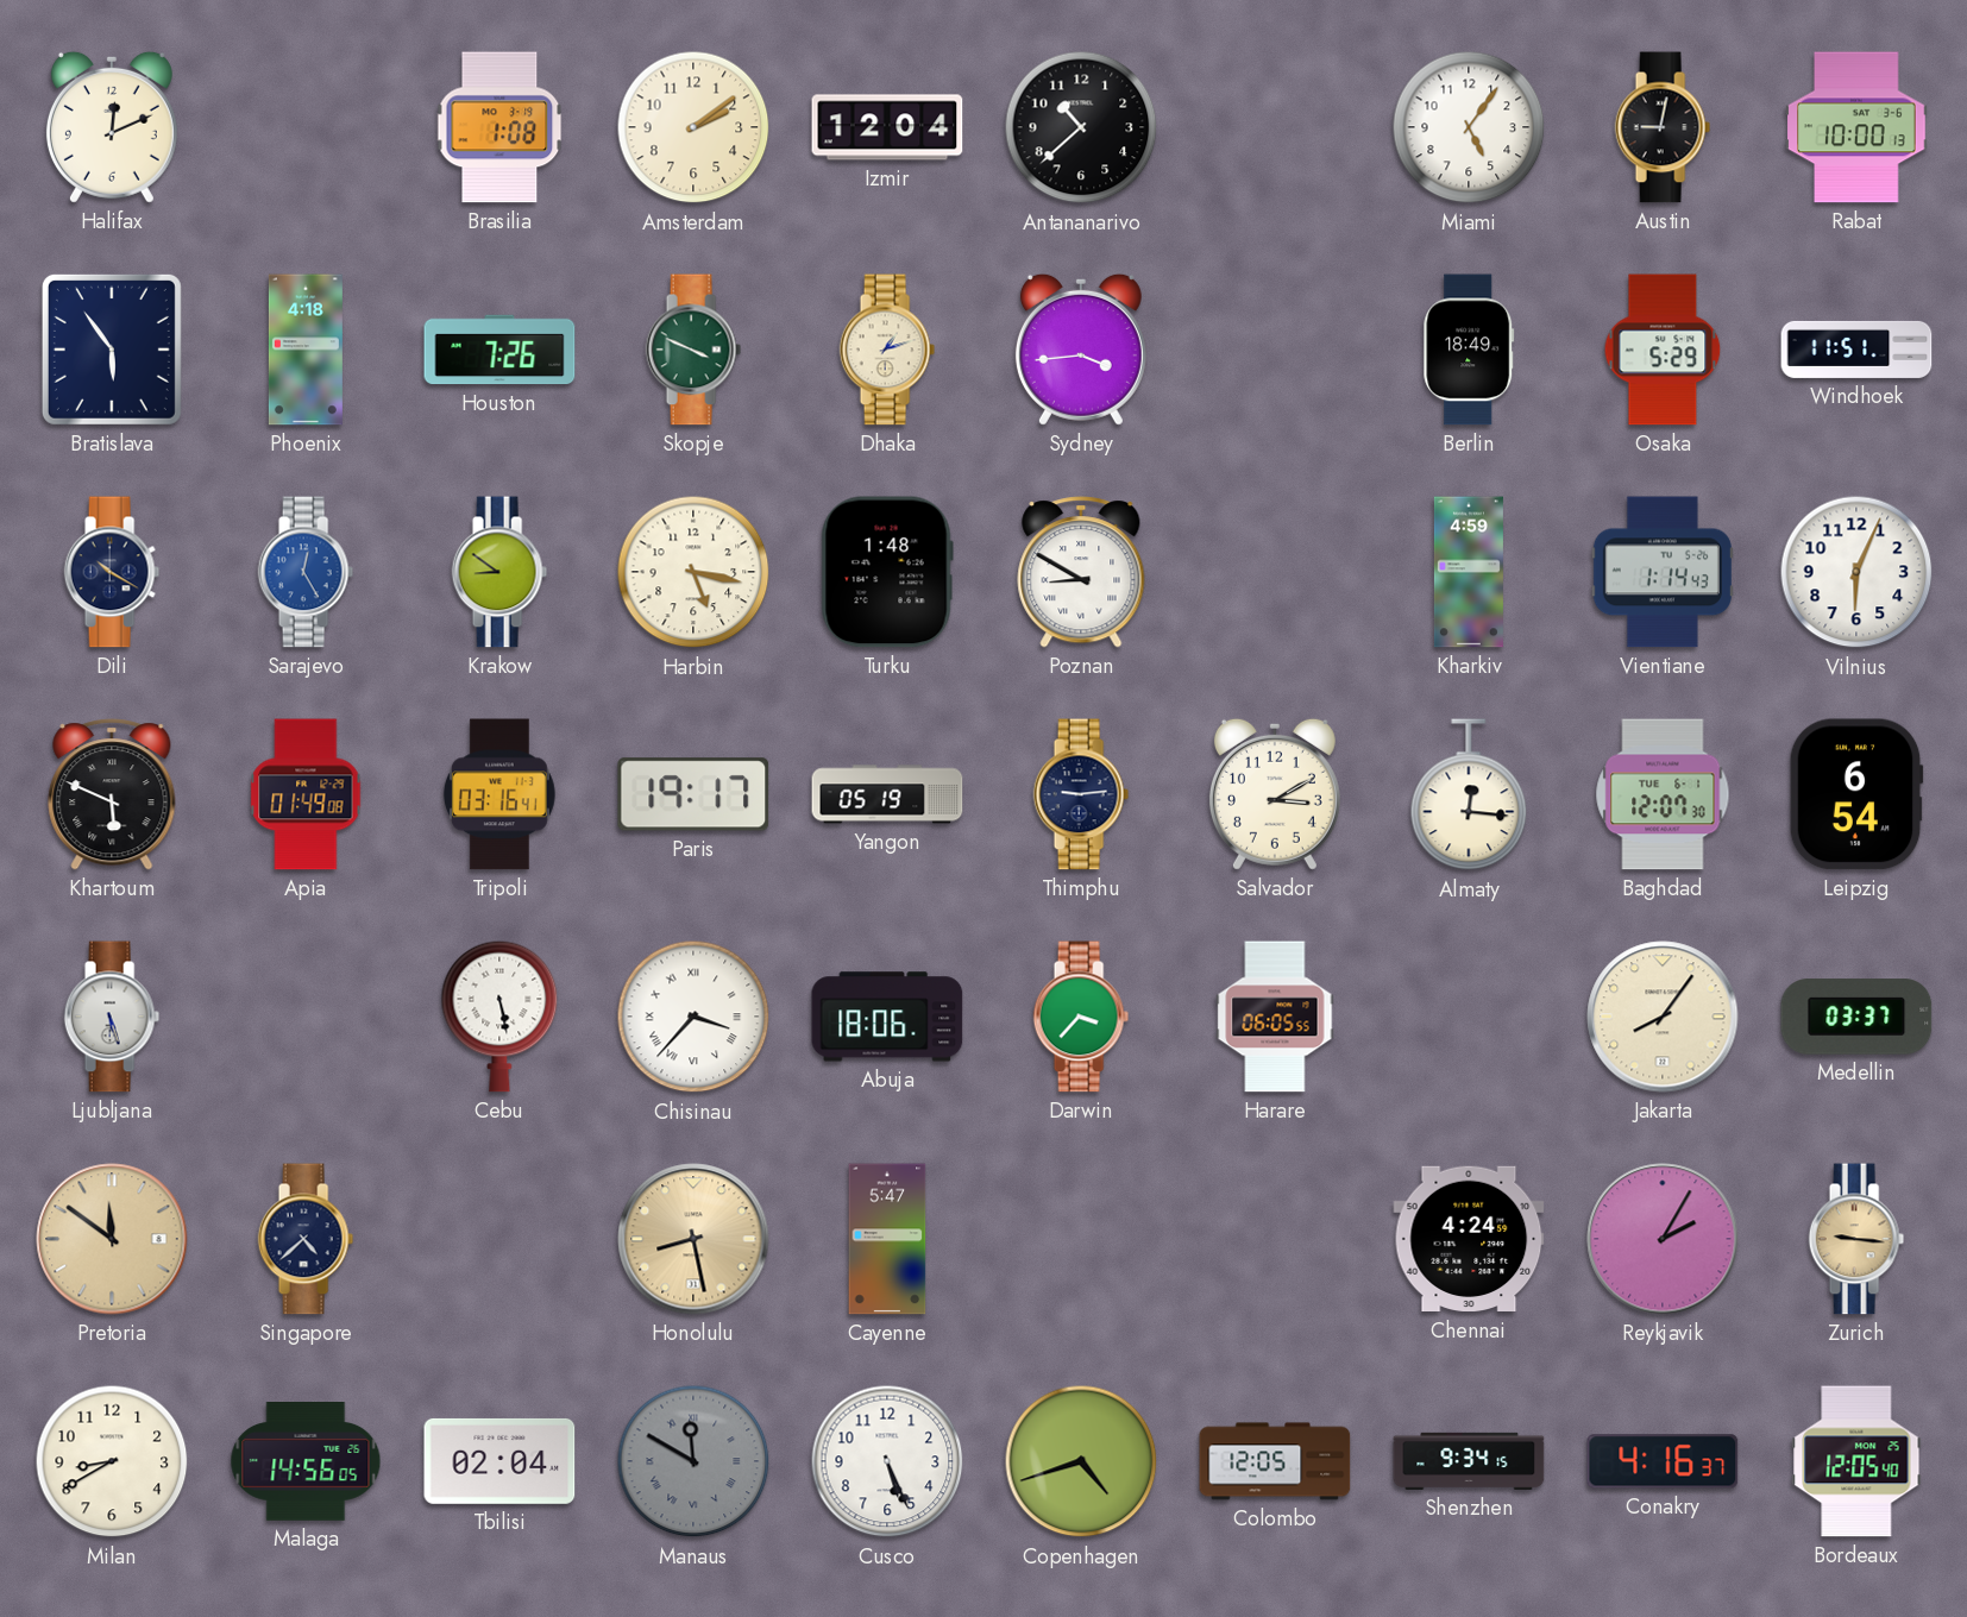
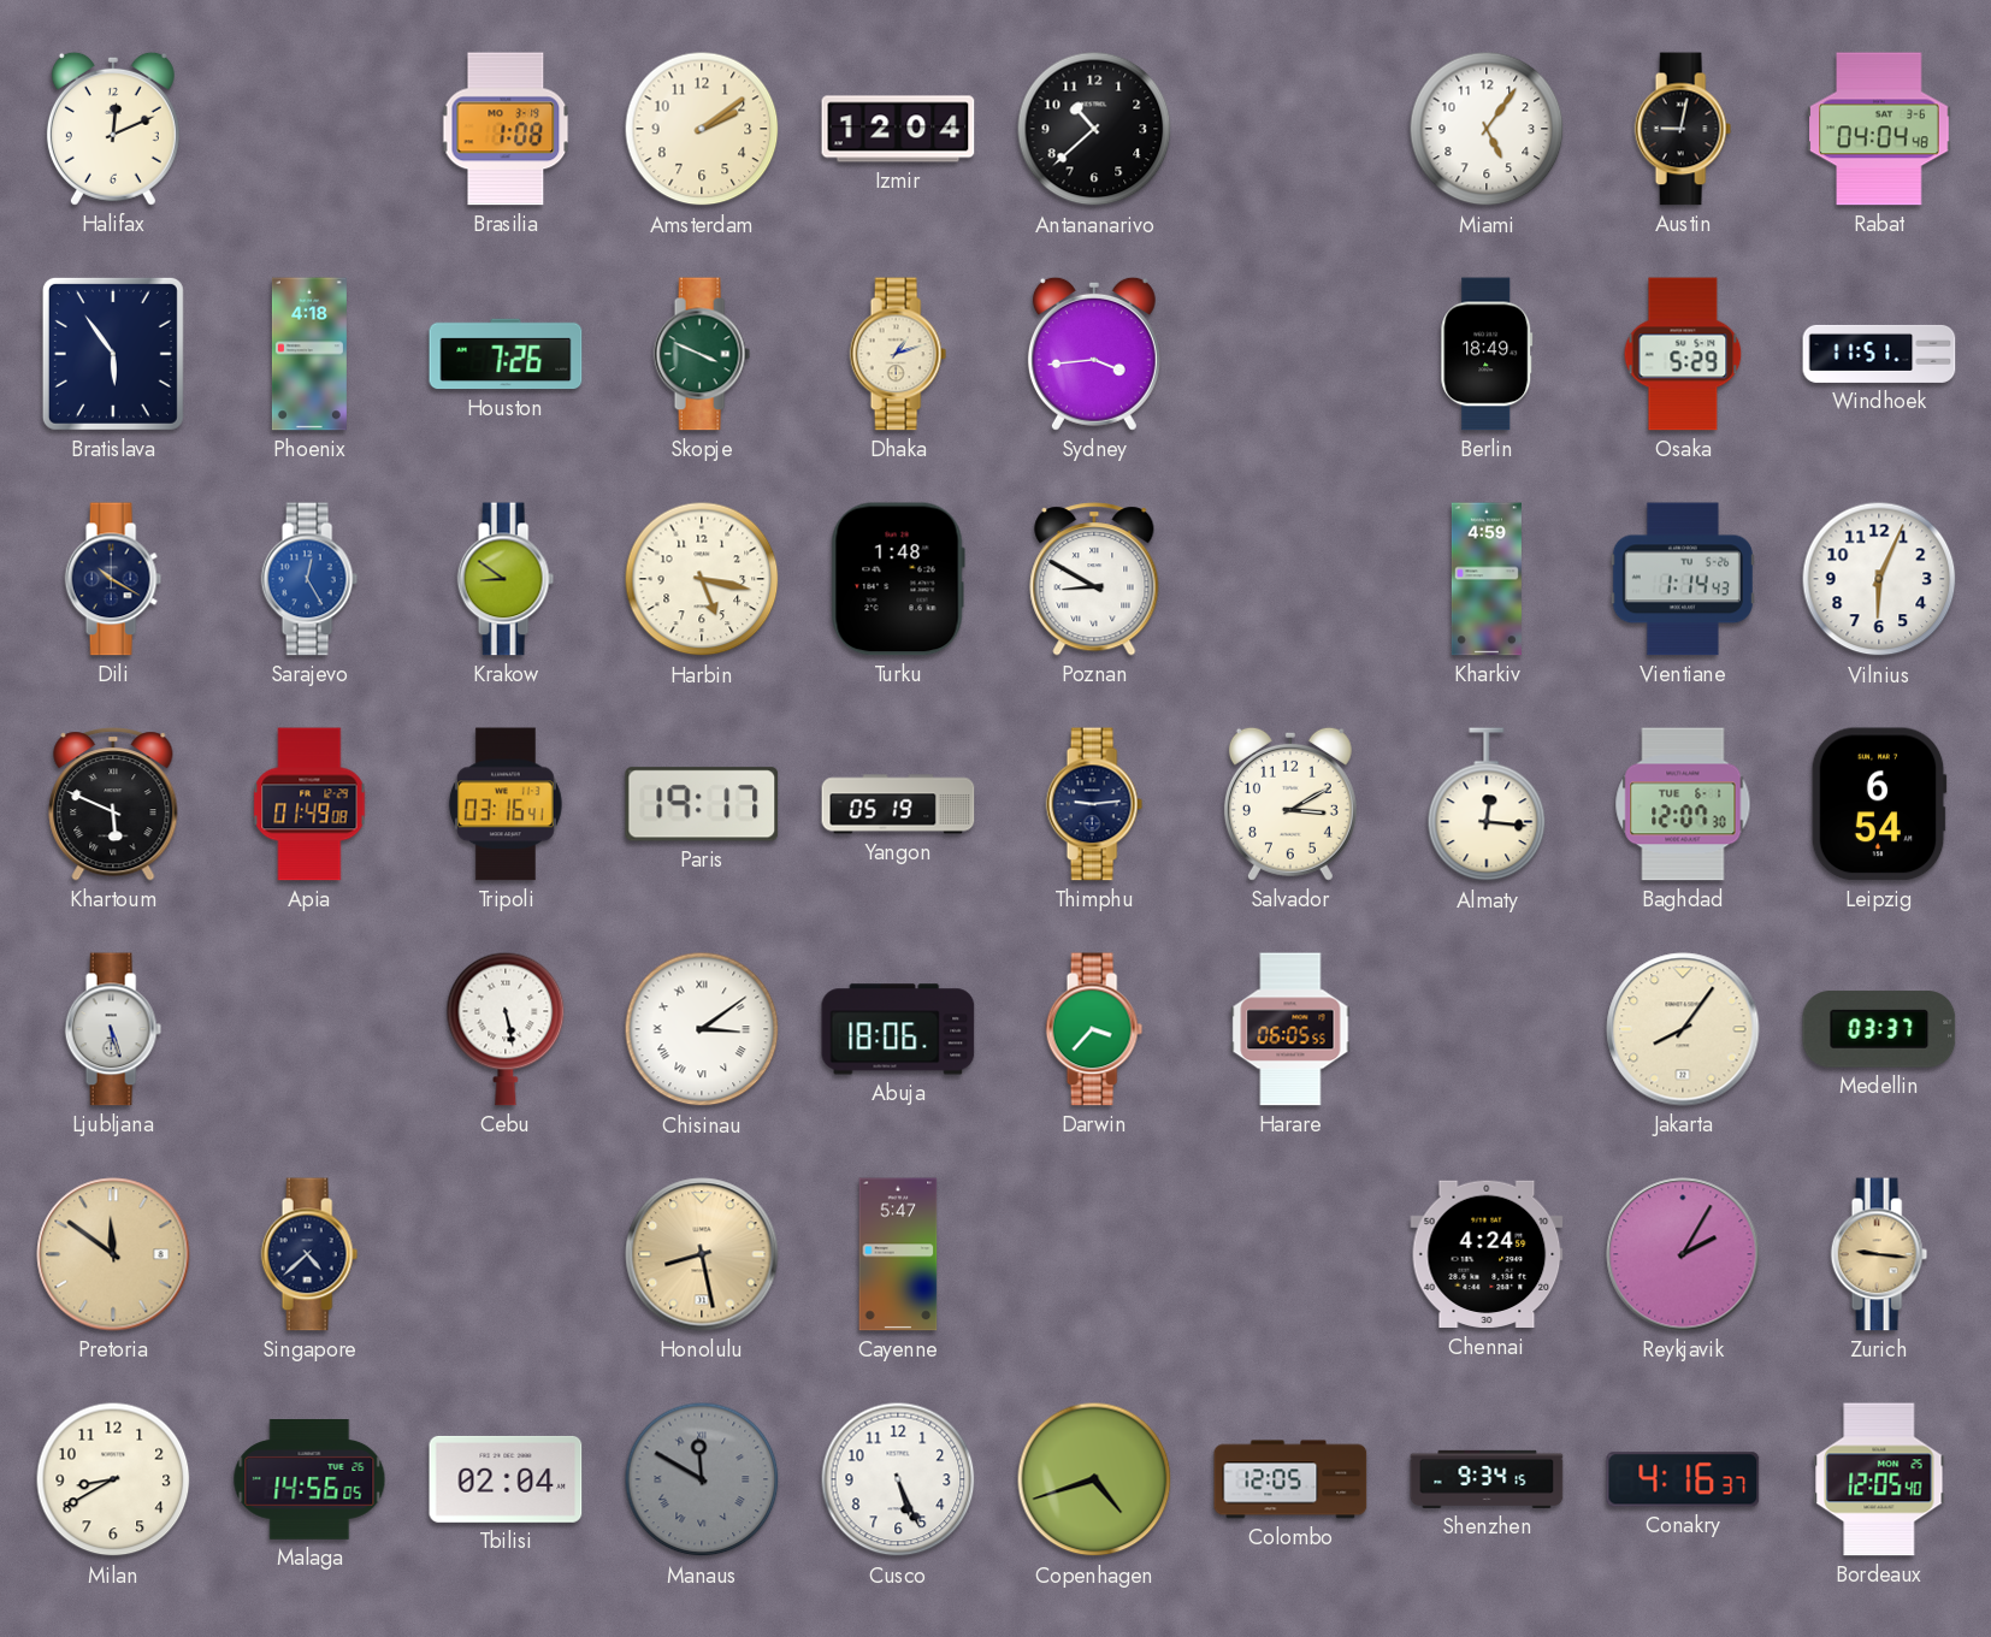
Rabat: 10:00 -> 04:04 (1879, 129)
Chisinau: 3:37 -> 3:09 (702, 1029)
